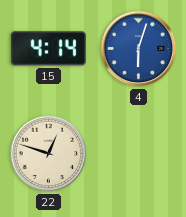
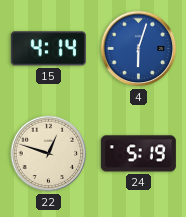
24: none -> 5:19 (138, 154)
